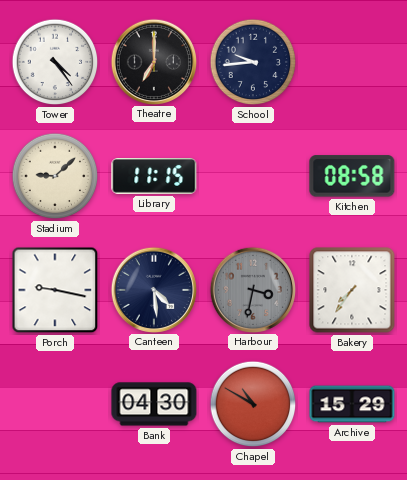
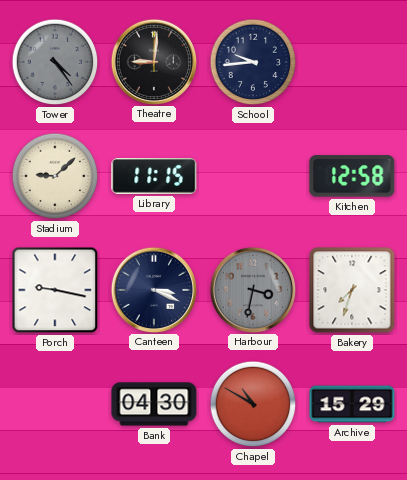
Tower dial: white -> grey (55, 62)
Theatre: 7:00 -> 9:01 (153, 61)
Kitchen: 08:58 -> 12:58 (352, 176)
Canteen: 4:29 -> 3:19 (153, 289)
Bakery: 7:36 -> 7:33 (352, 290)
